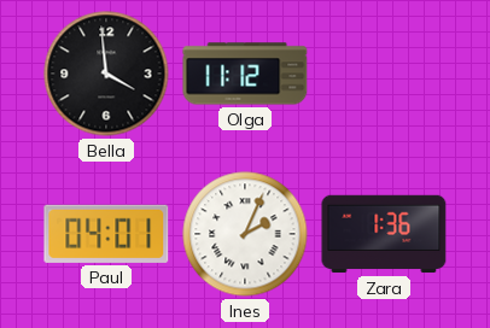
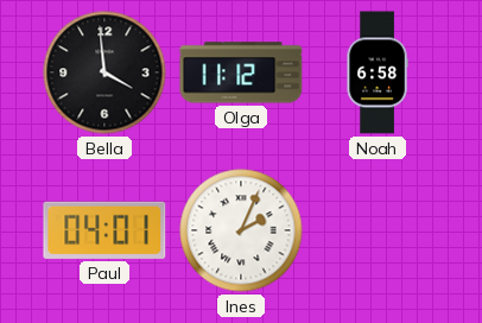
Noah: none -> 6:58 (378, 72)
Zara: 1:36 -> none (384, 234)
